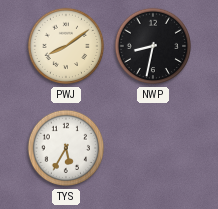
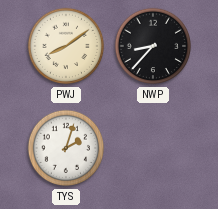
NWP: 8:32 -> 8:37 (153, 46)
TYS: 5:35 -> 2:03 (66, 148)
